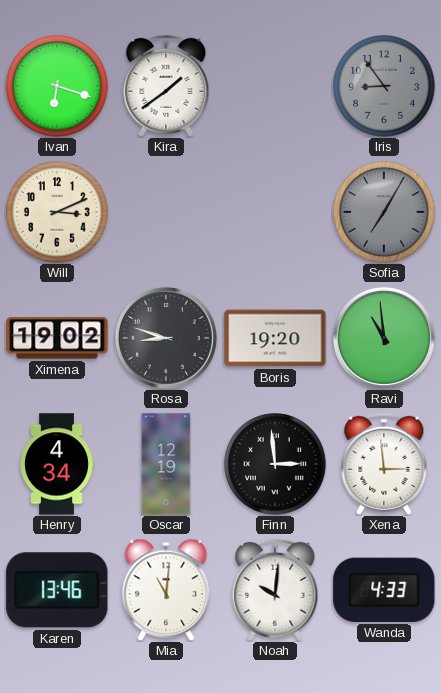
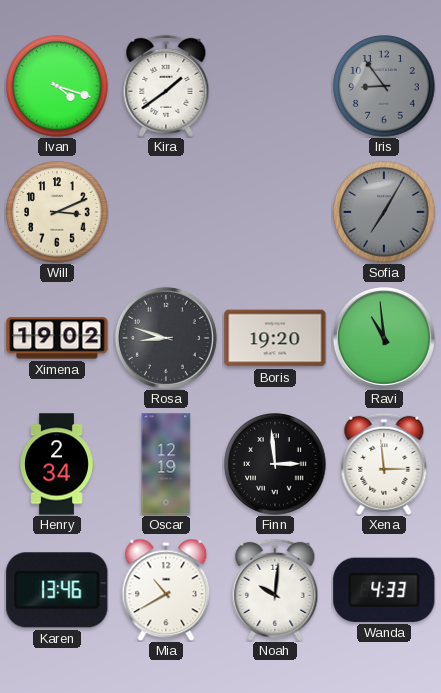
Ivan: 6:18 -> 4:18 (57, 86)
Henry: 4:34 -> 2:34 (57, 464)
Mia: 11:01 -> 10:40 (166, 590)
